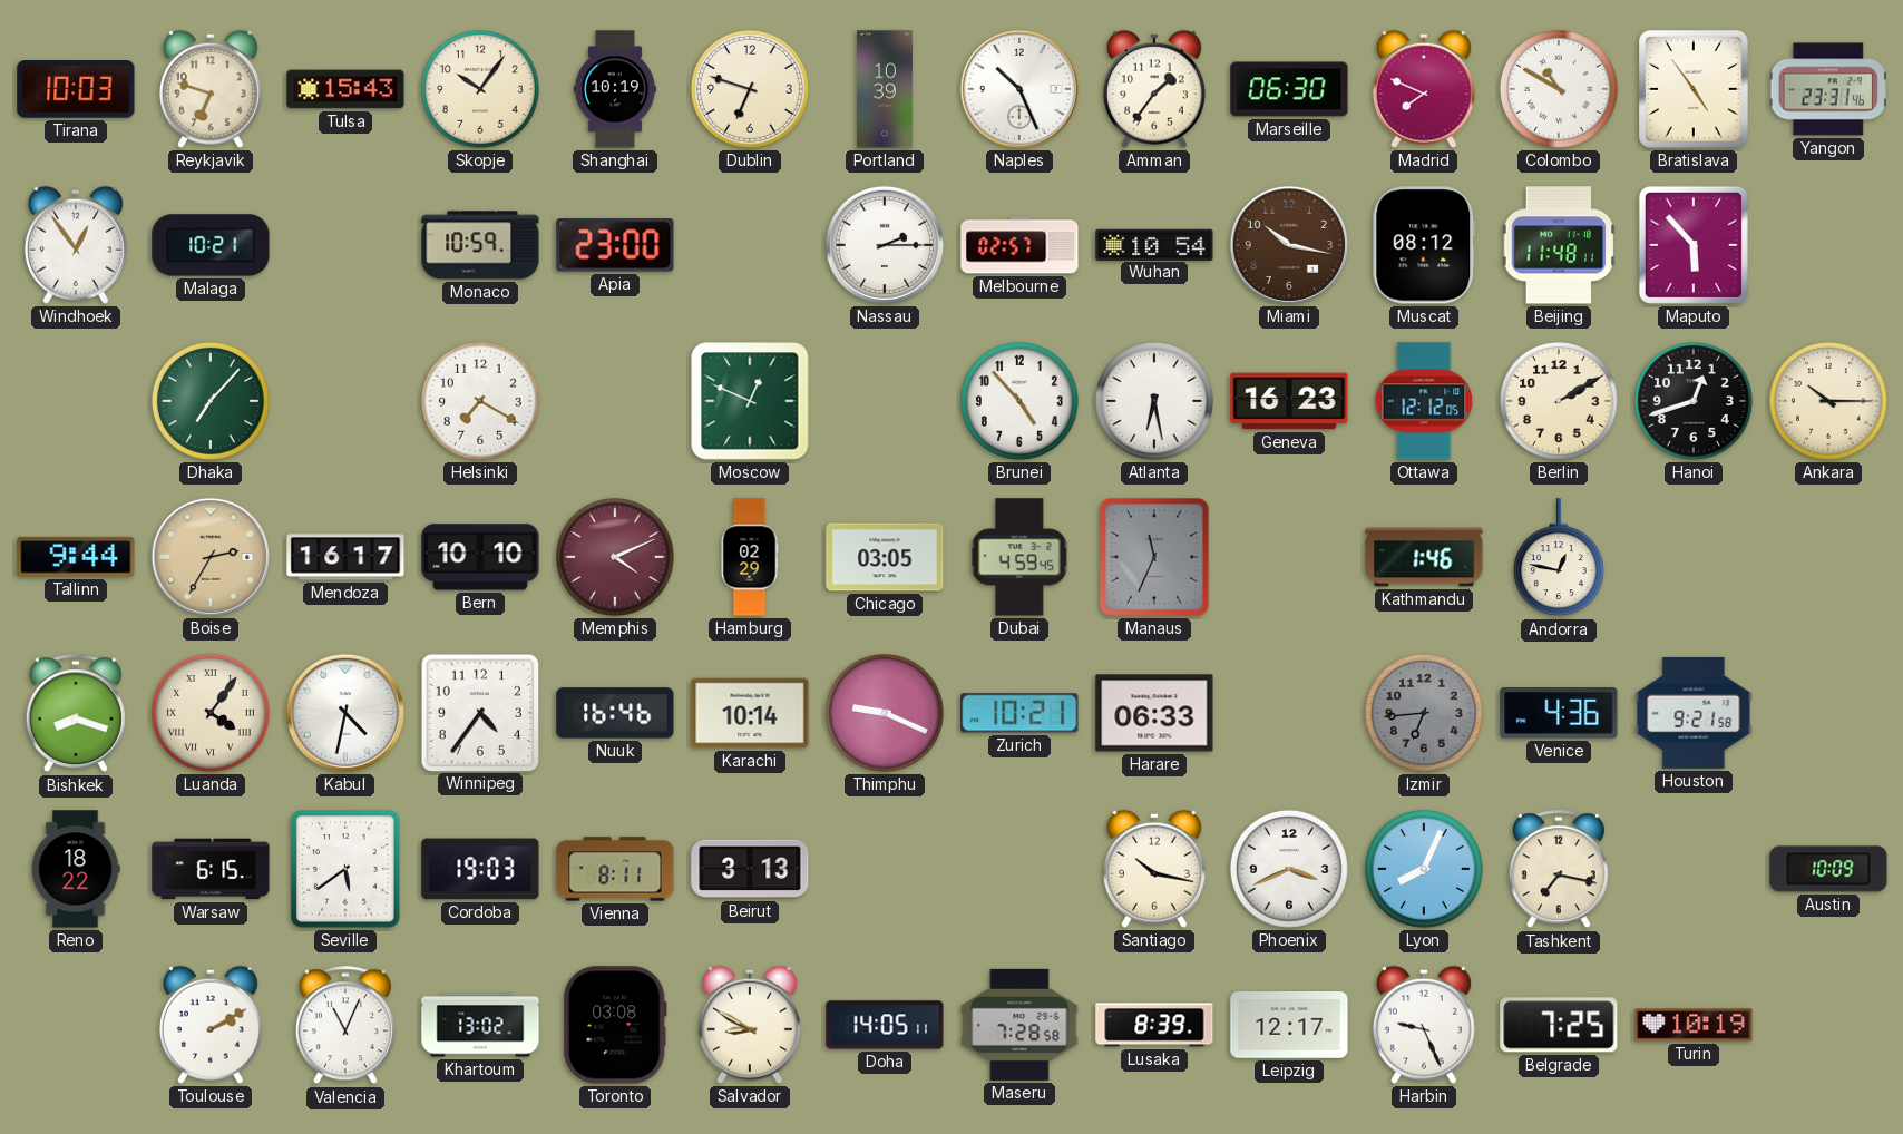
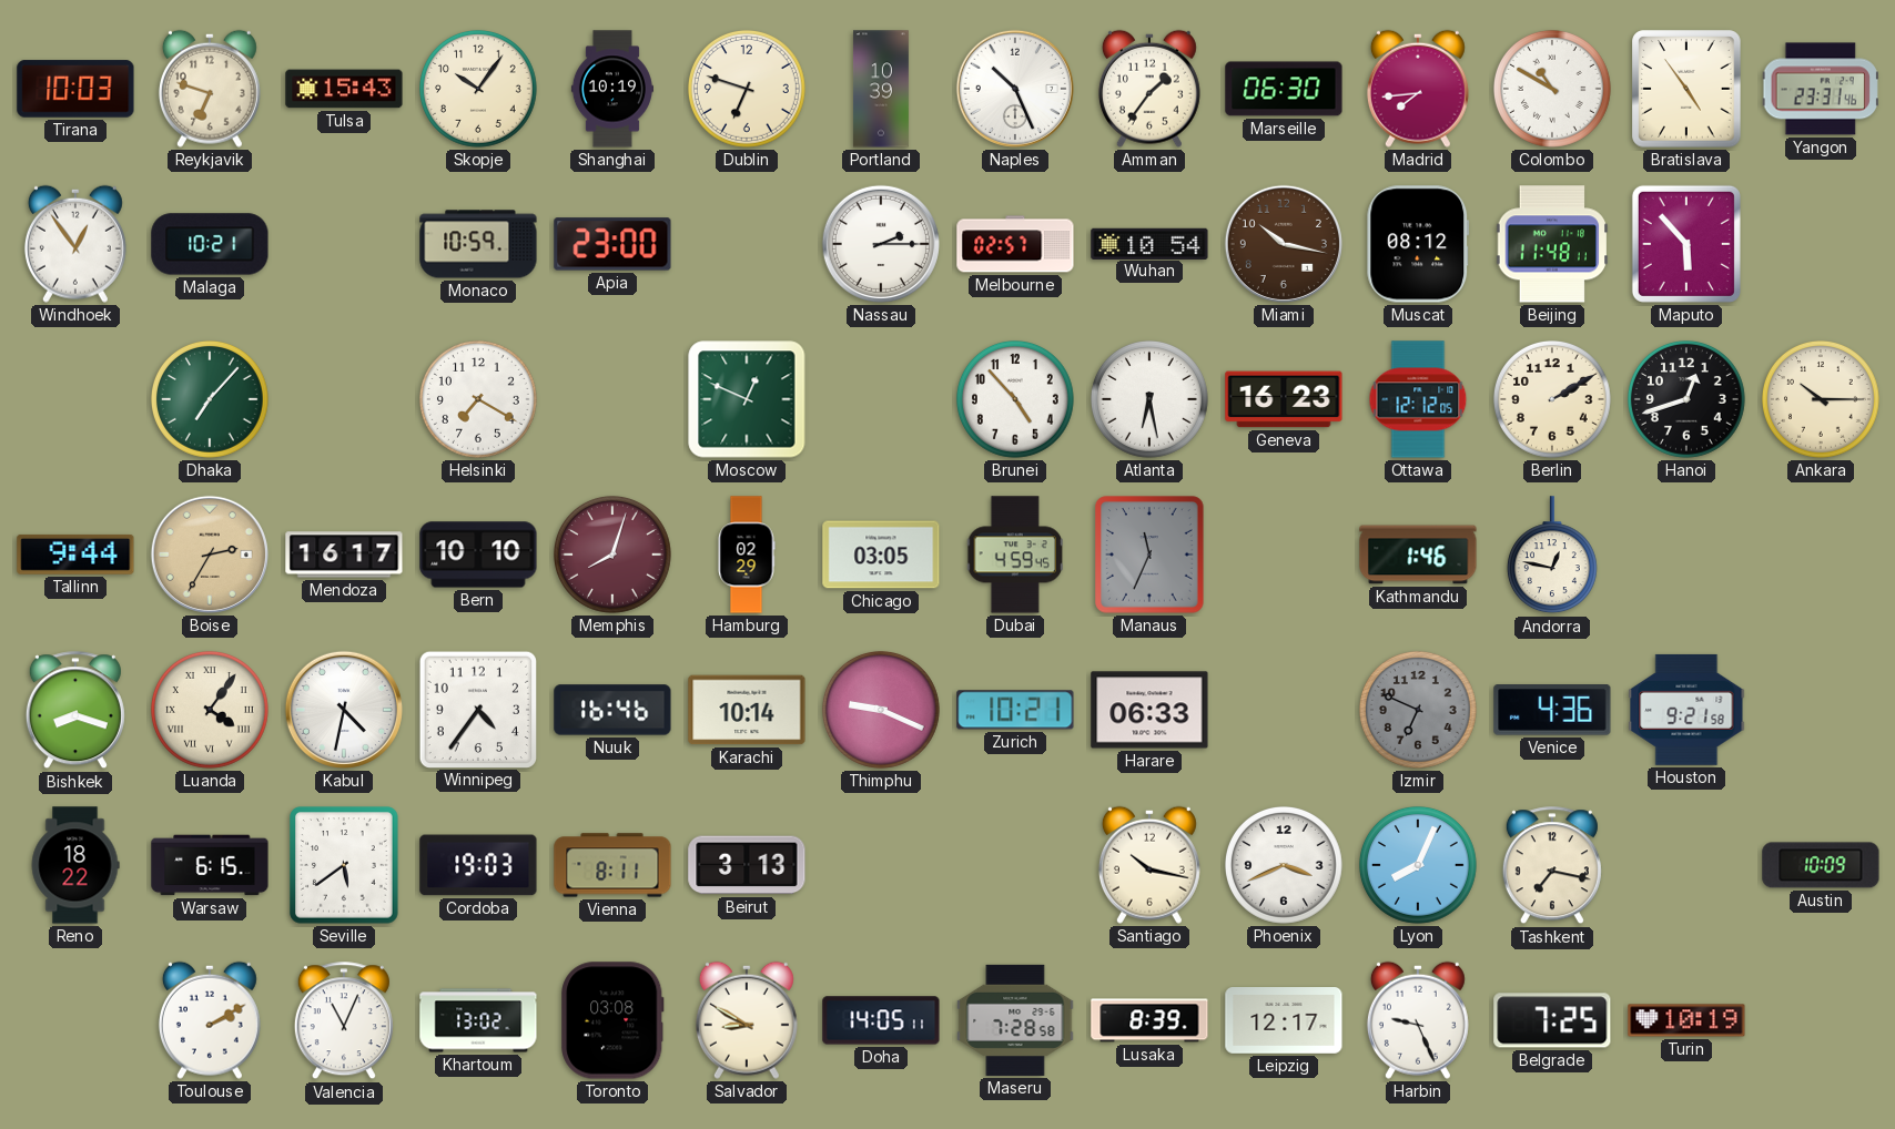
Madrid: 7:49 -> 7:44 (1418, 89)
Memphis: 4:11 -> 8:03 (614, 556)
Izmir: 6:44 -> 6:49 (1419, 711)
